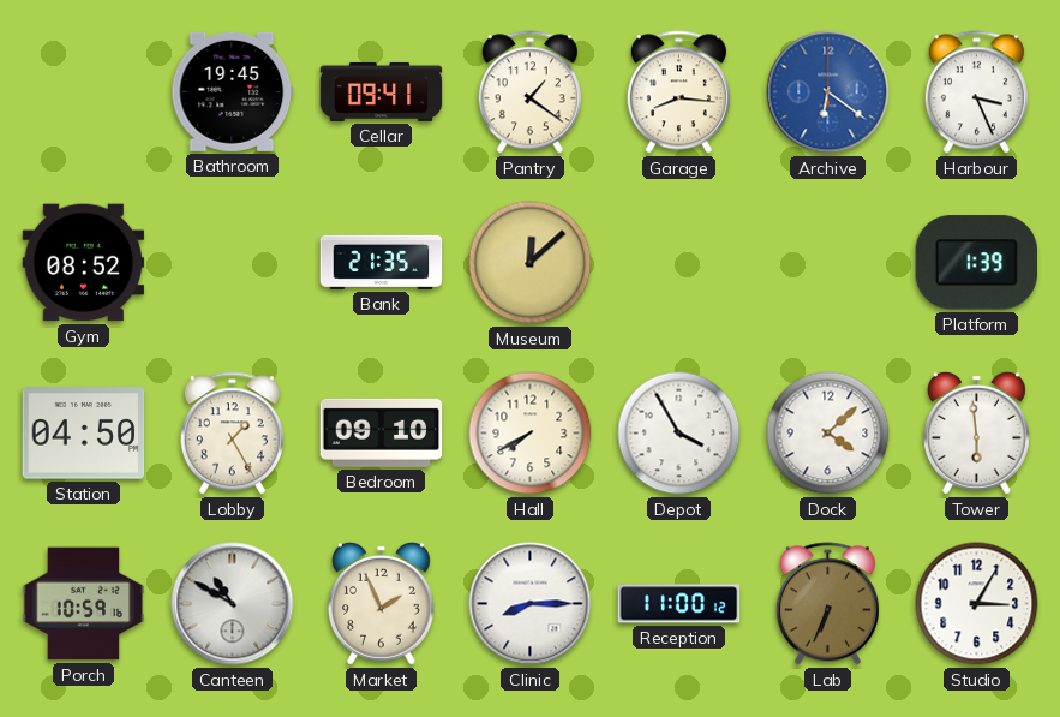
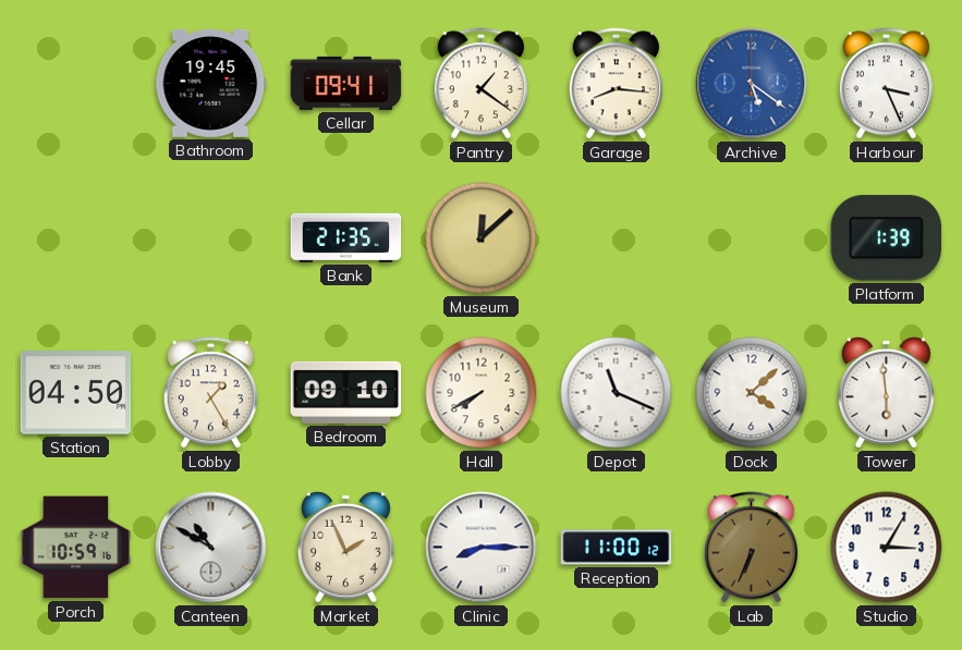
Archive: 6:21 -> 5:21 (752, 84)
Gym: 08:52 -> none (84, 263)
Depot: 3:55 -> 11:19 (617, 393)
